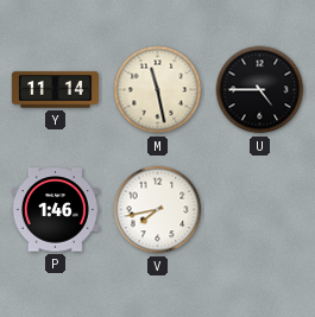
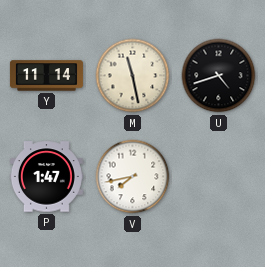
U: 4:45 -> 4:42 (219, 76)
P: 1:46 -> 1:47 (46, 177)
